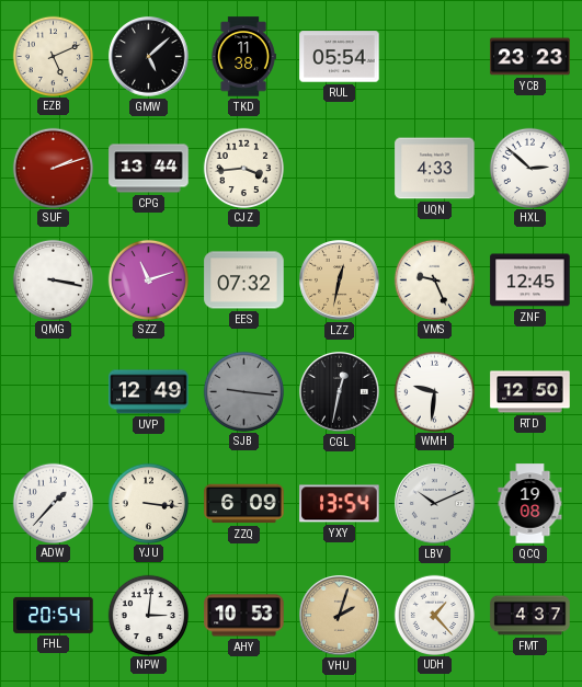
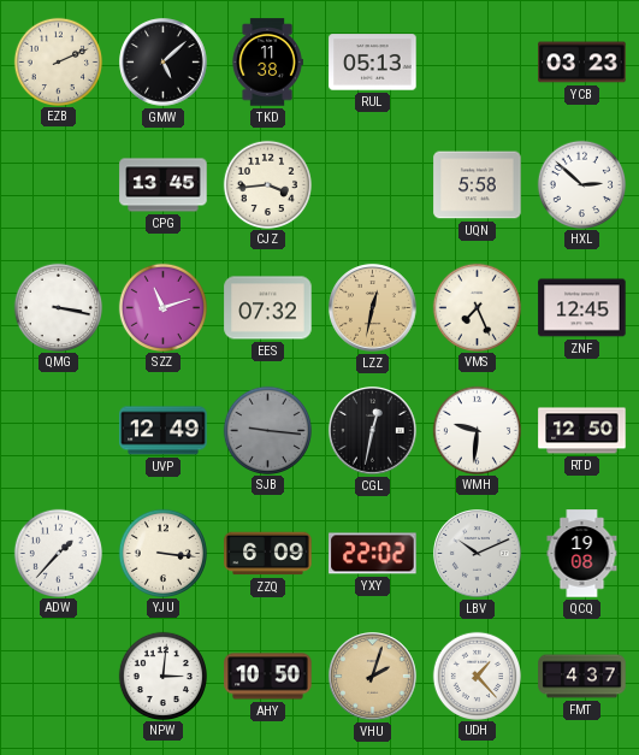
EZB: 5:11 -> 2:11 (58, 61)
RUL: 05:54 -> 05:13 (373, 63)
YCB: 23:23 -> 03:23 (582, 63)
SUF: 2:12 -> none (53, 168)
CPG: 13:44 -> 13:45 (164, 185)
UQN: 4:33 -> 5:58 (478, 185)
VMS: 9:26 -> 7:26 (477, 307)
YXY: 13:54 -> 22:02 (373, 554)
FHL: 20:54 -> none (54, 615)
AHY: 10:53 -> 10:50 (268, 677)
